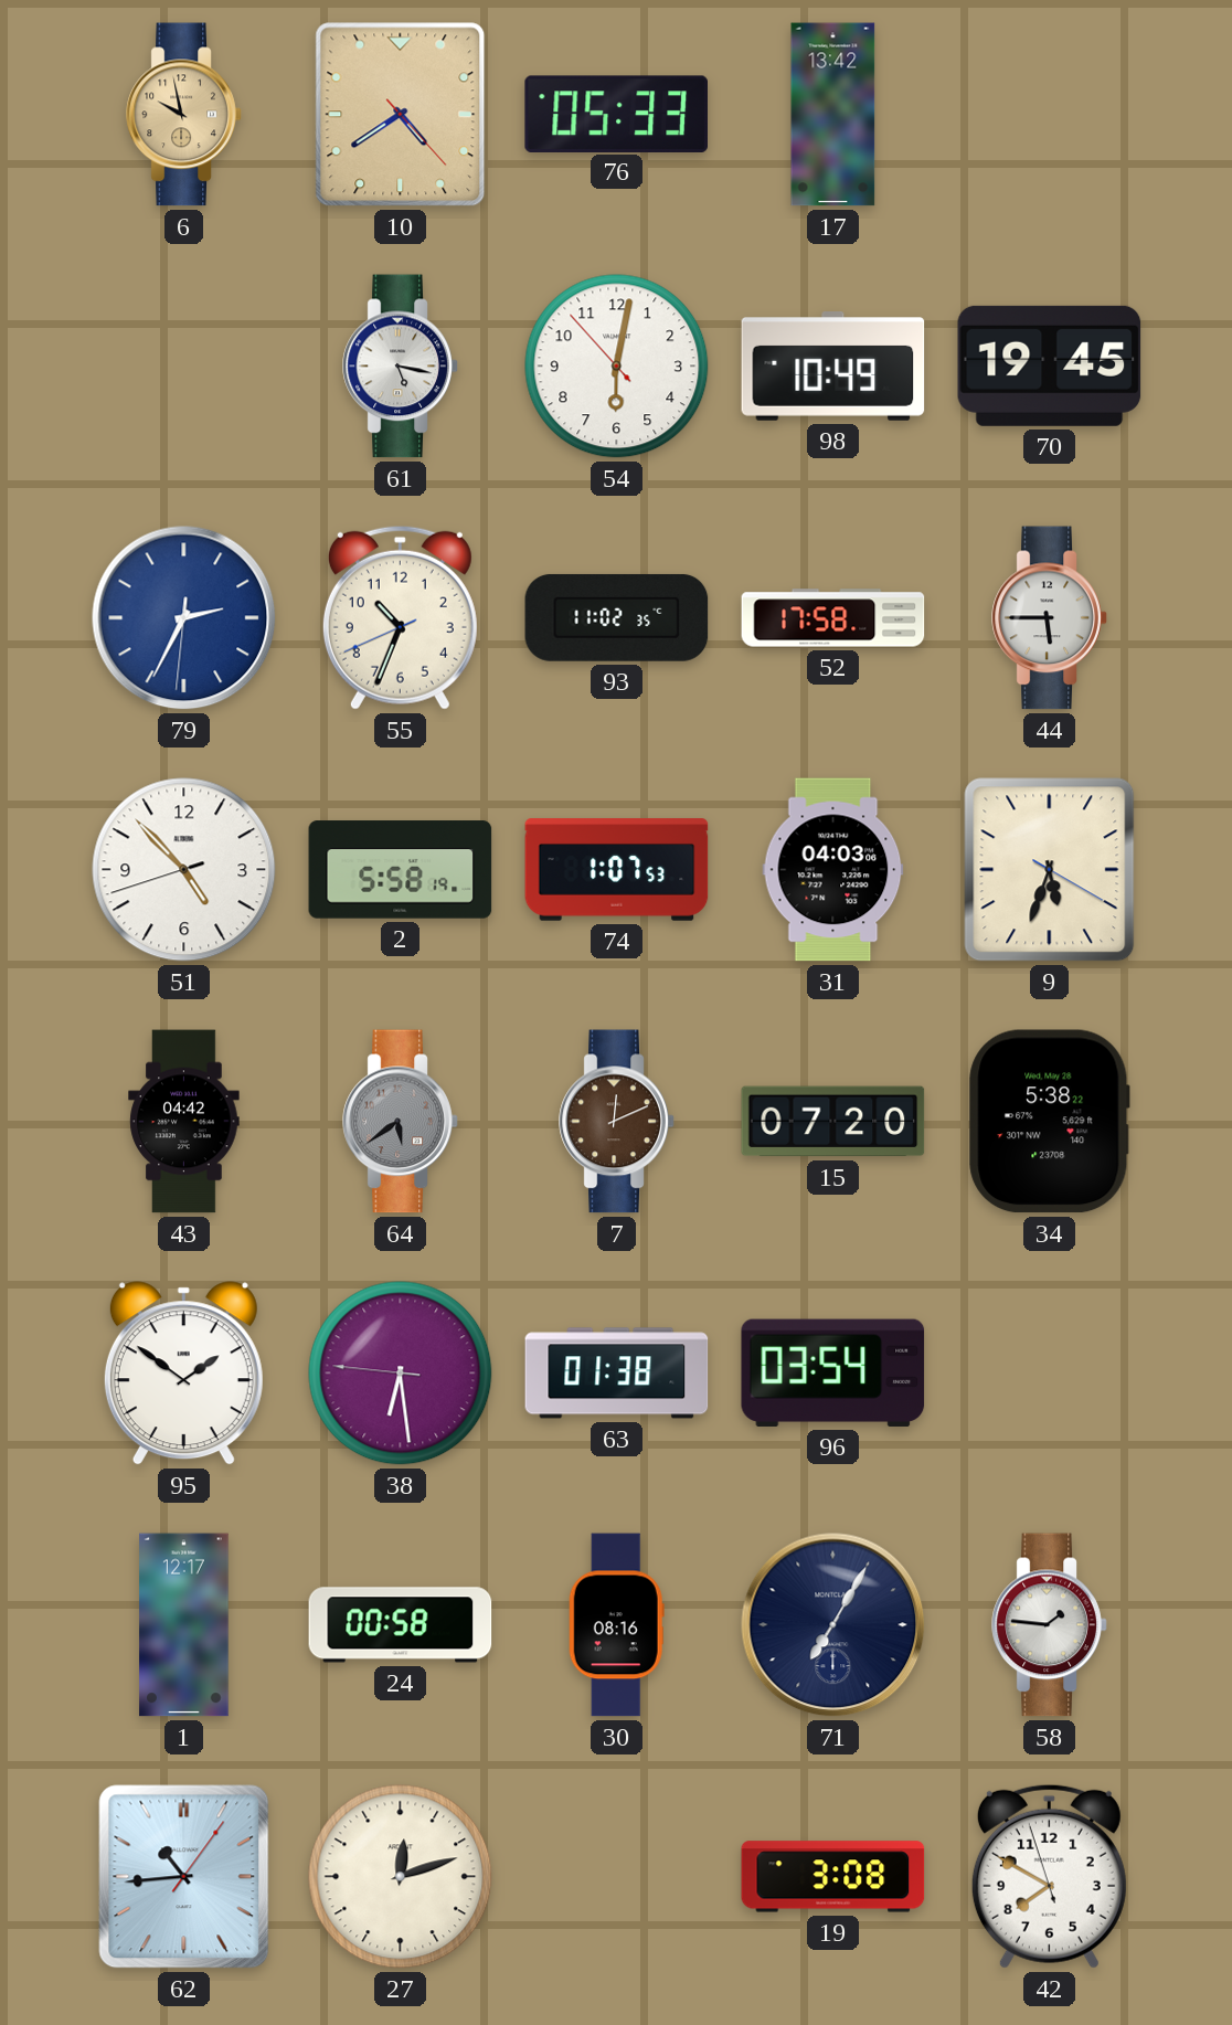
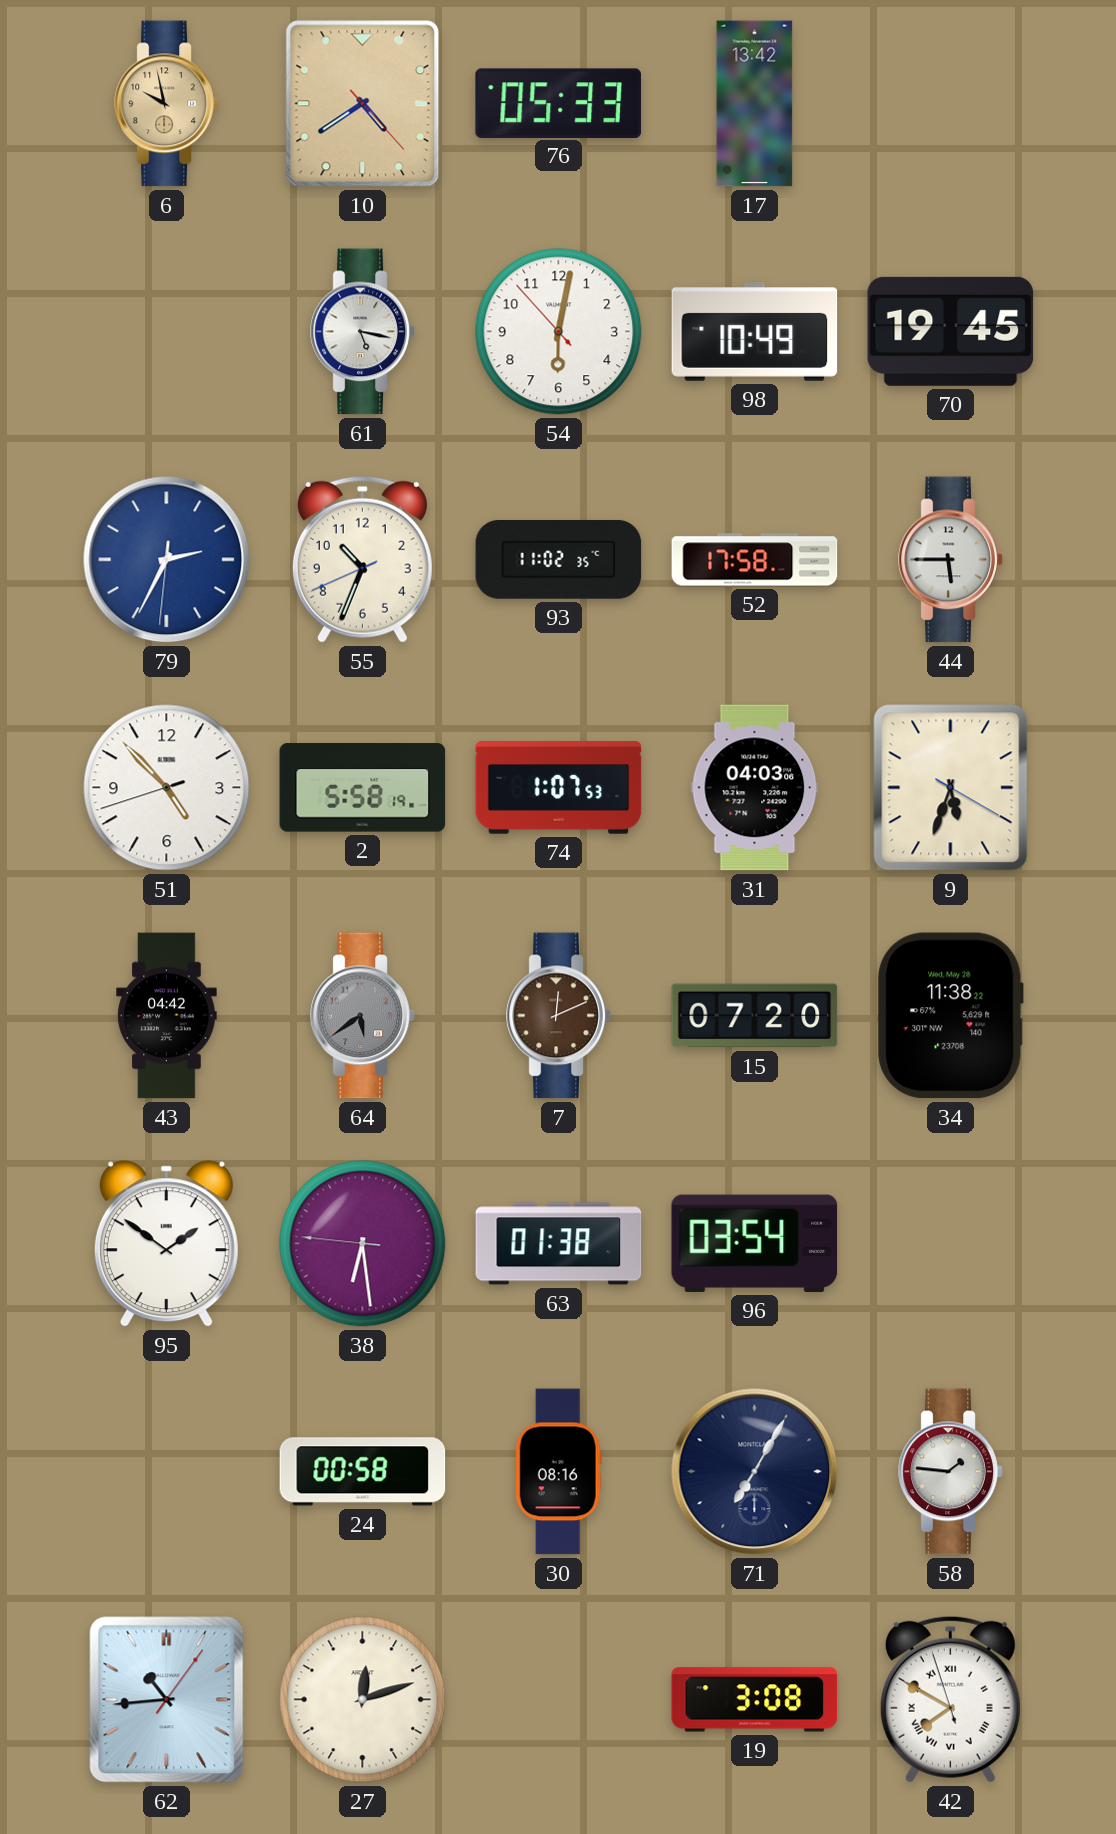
34: 5:38 -> 11:38 (951, 1016)
1: 12:17 -> none (184, 1625)
42 numerals: Arabic -> Roman (950, 1699)
